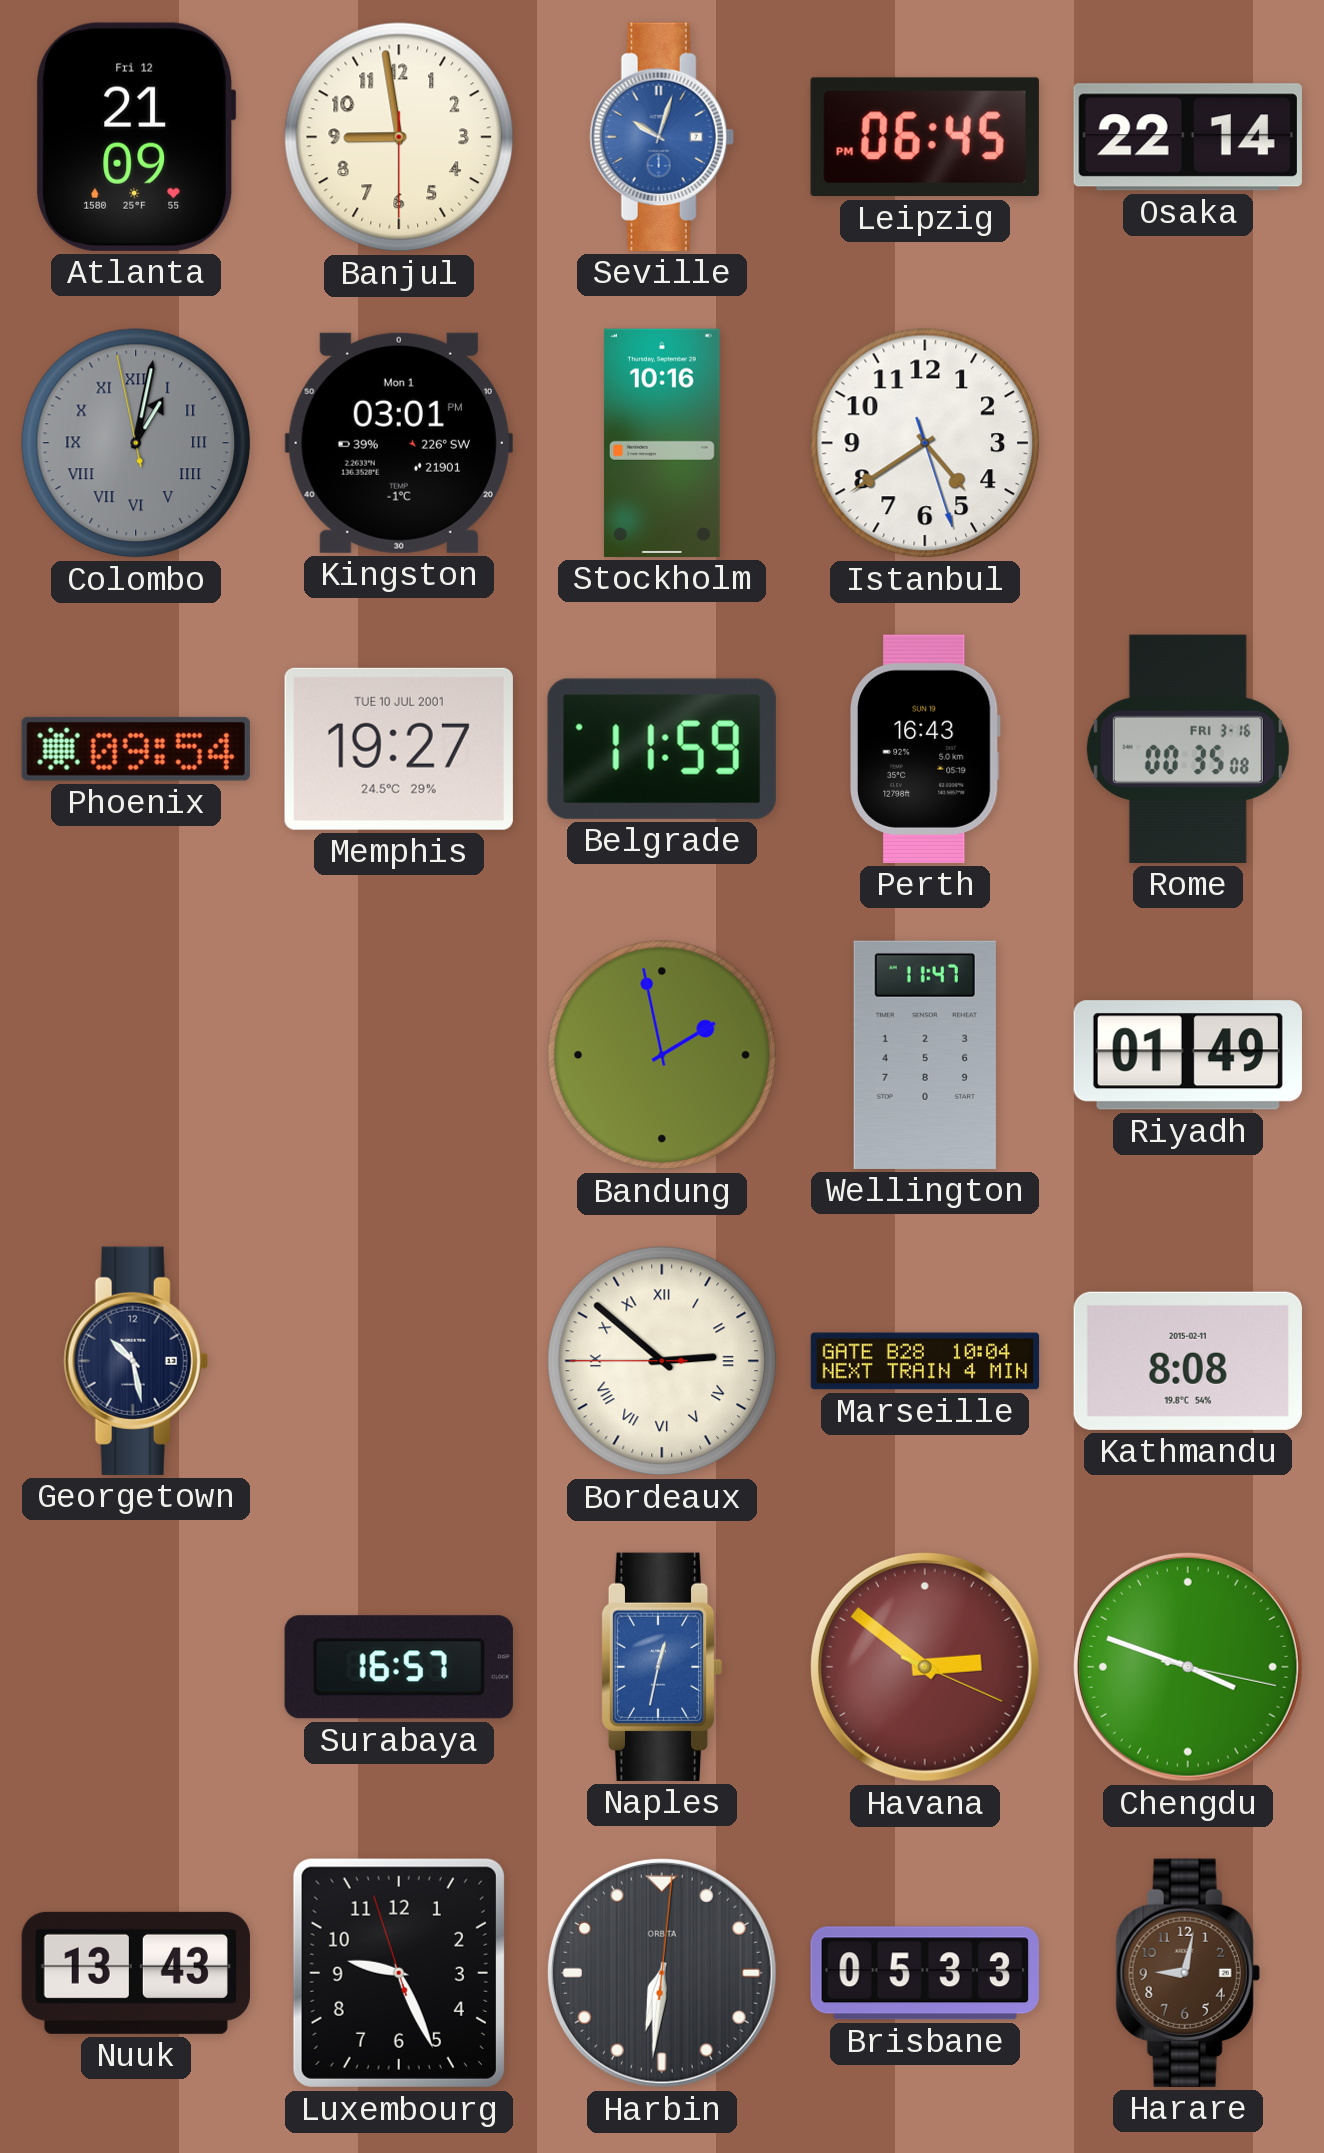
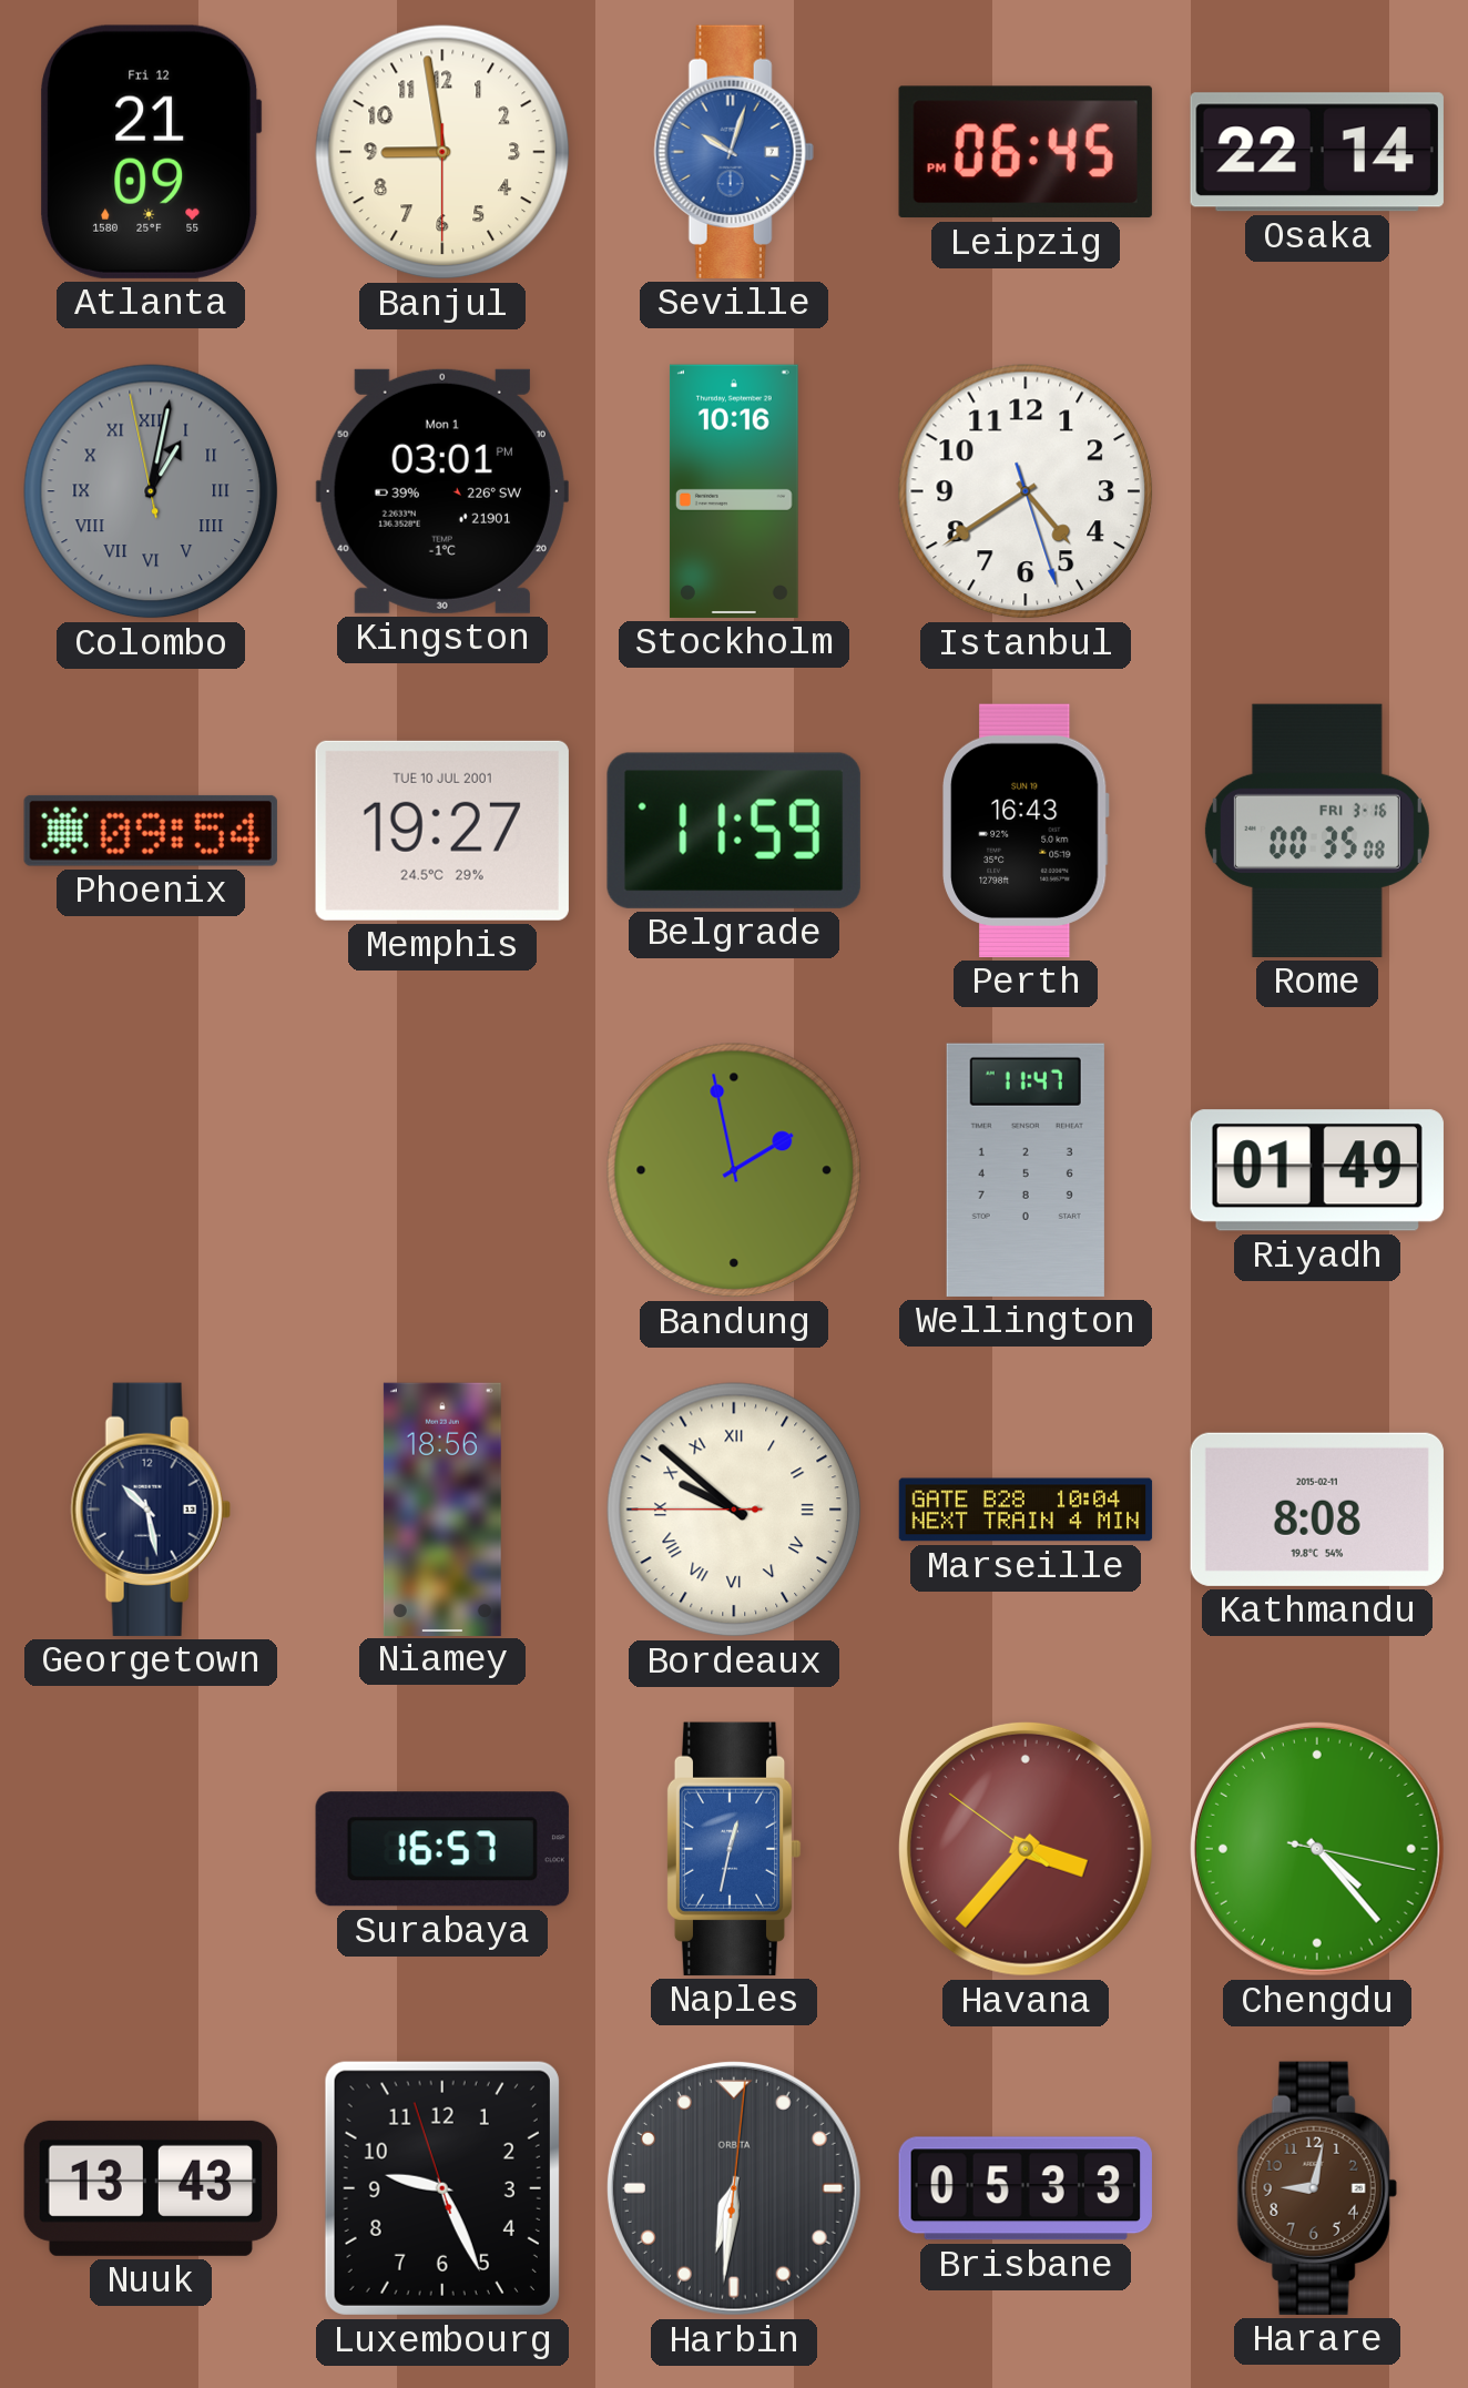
Niamey: none -> 18:56 (442, 1508)
Bordeaux: 2:51 -> 9:51 (734, 1510)
Havana: 2:51 -> 3:36 (1026, 1849)
Chengdu: 3:48 -> 4:23 (1317, 1849)
